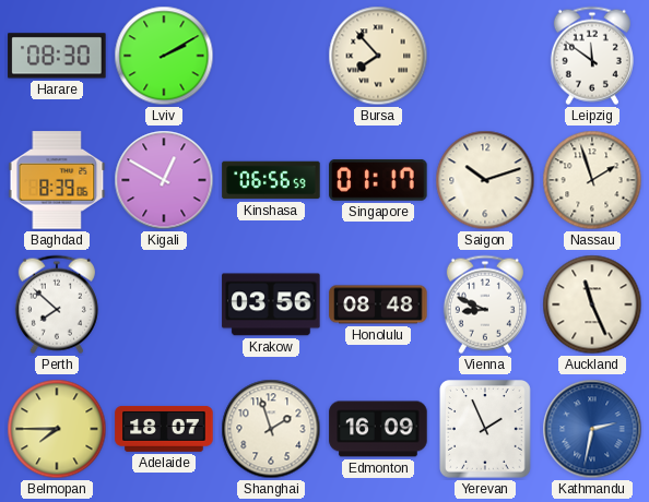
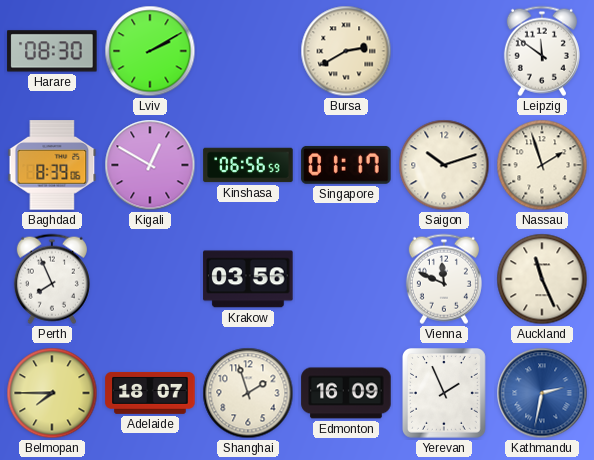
Bursa: 7:53 -> 2:40 (346, 51)
Perth: 7:52 -> 7:56 (52, 279)
Honolulu: 08:48 -> none (378, 304)
Vienna: 8:49 -> 11:49 (444, 279)
